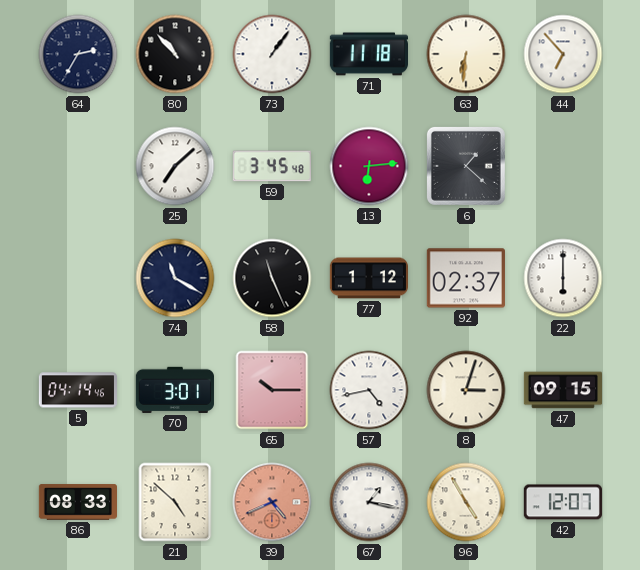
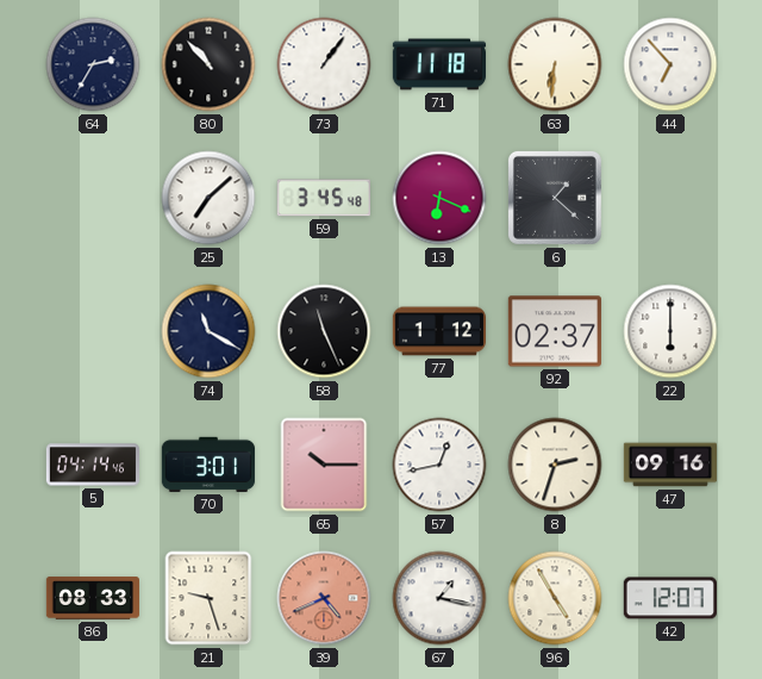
13: 6:14 -> 6:19 (439, 198)
57: 4:43 -> 12:43 (439, 465)
8: 3:03 -> 2:33 (555, 465)
47: 09:15 -> 09:16 (669, 465)
21: 4:52 -> 9:27 (208, 598)
